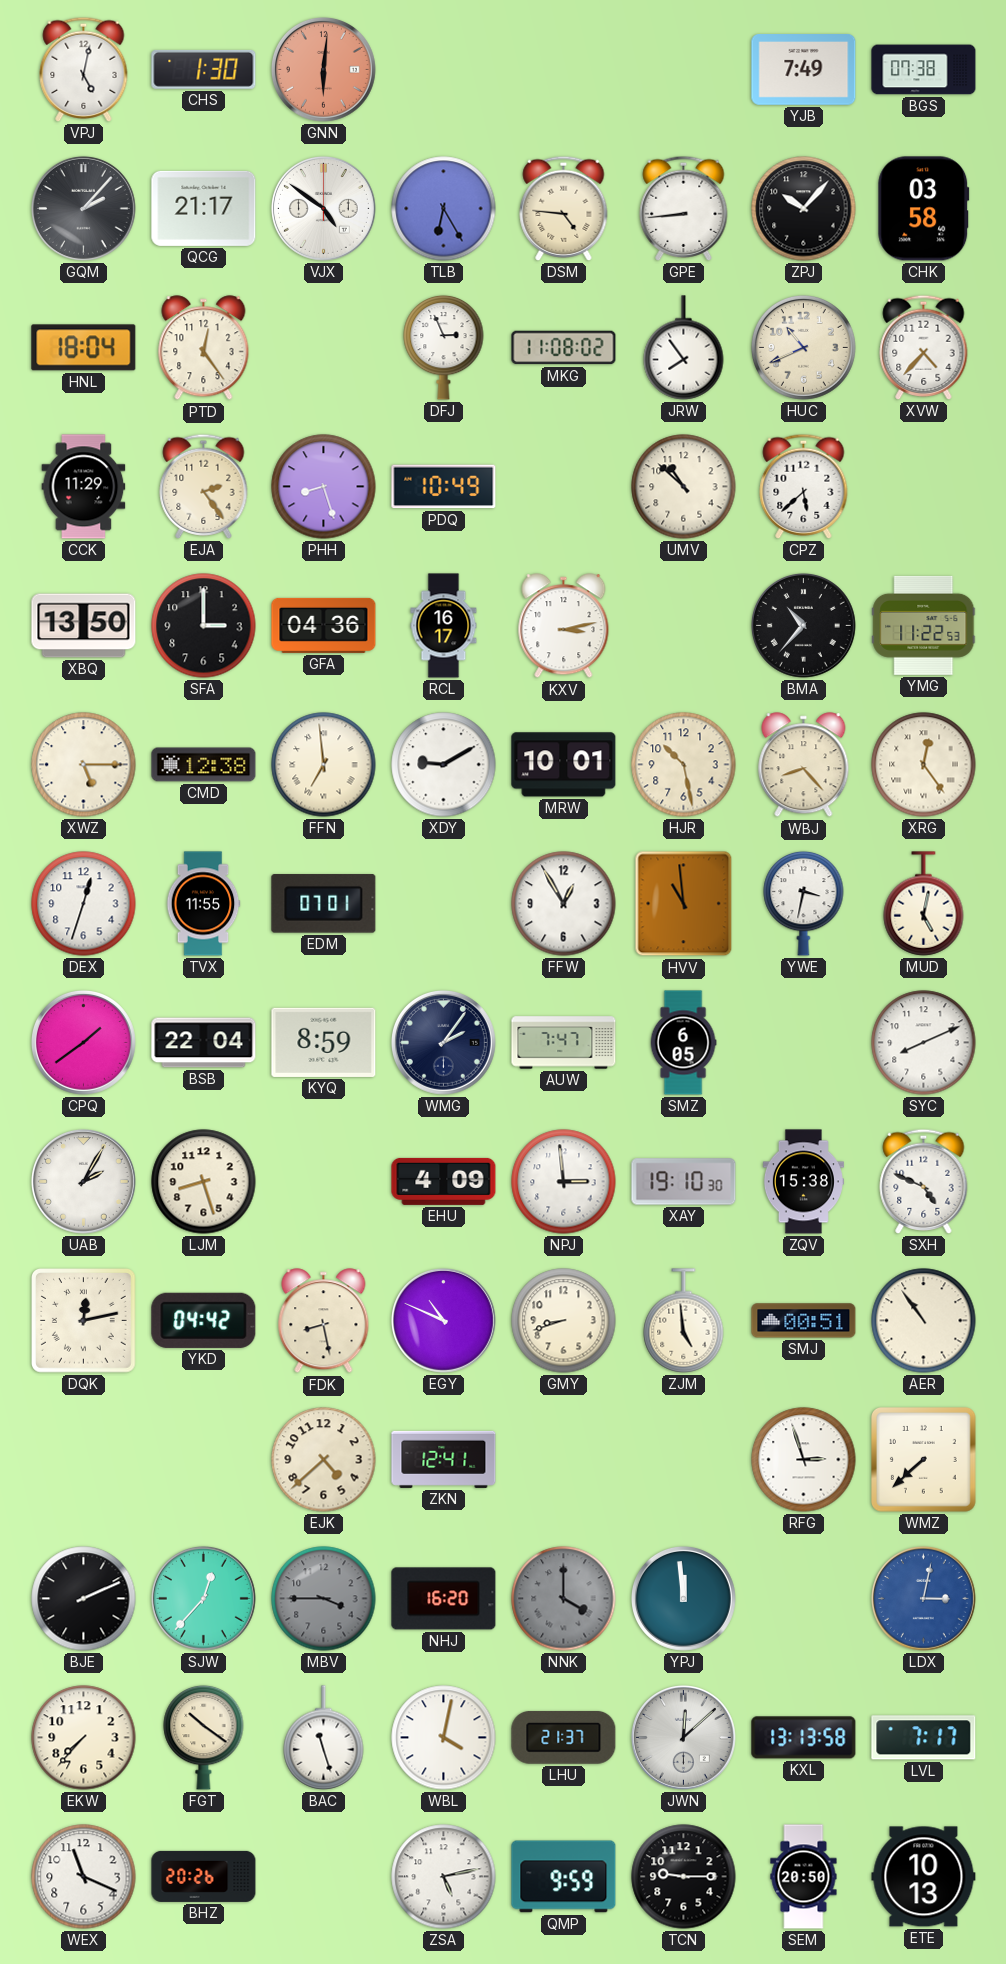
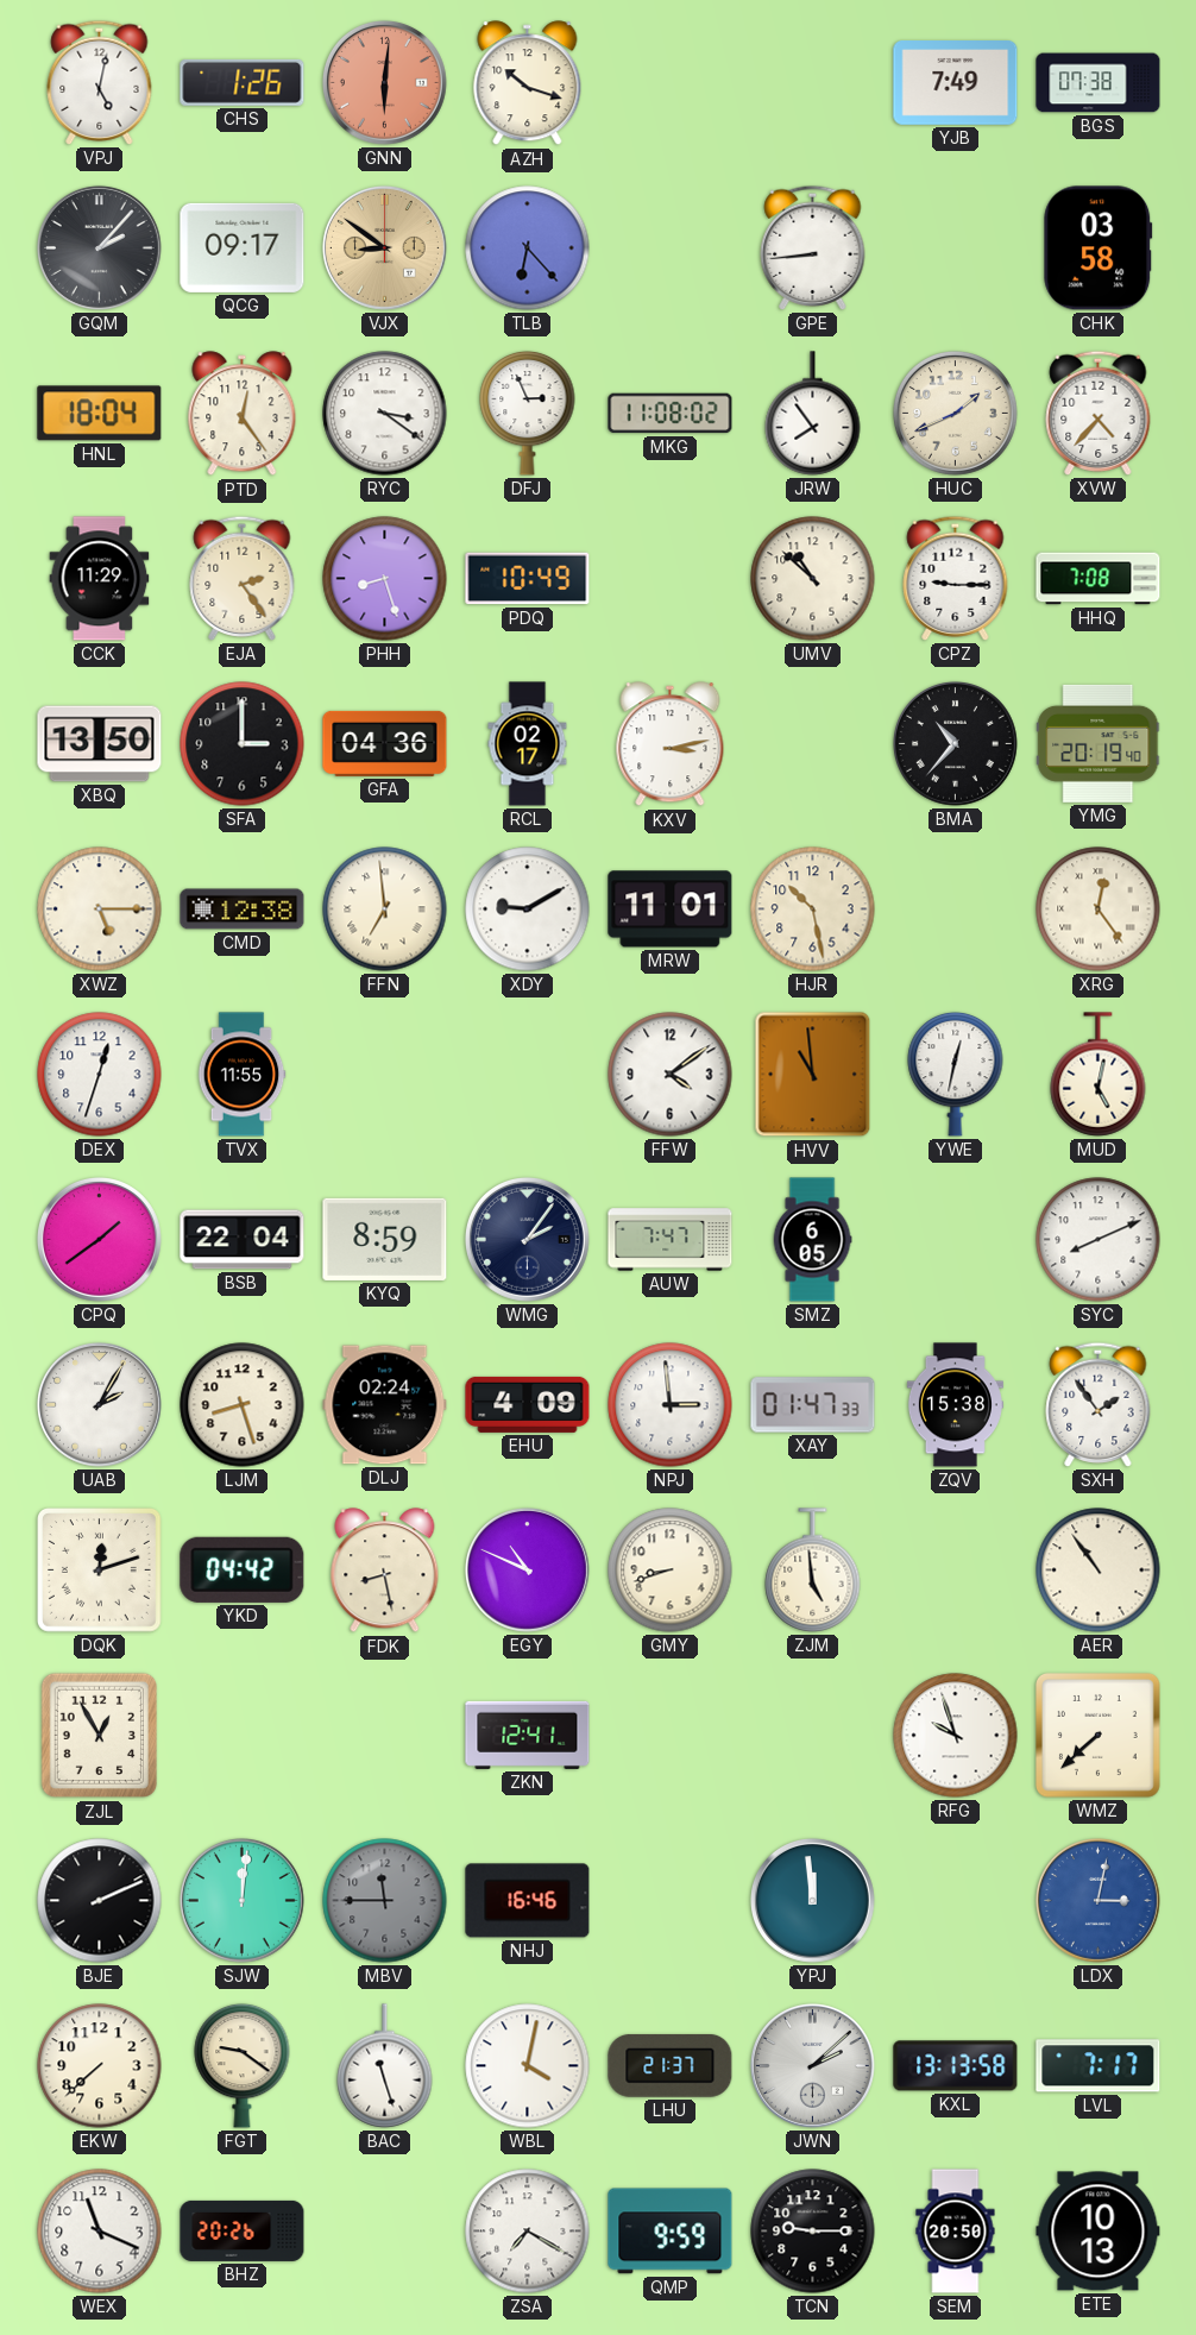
CHS: 1:30 -> 1:26 (243, 82)
AZH: none -> 10:18 (528, 83)
QCG: 21:17 -> 09:17 (243, 247)
VJX: 4:51 -> 8:51 (384, 247)
VJX dial: white -> champagne (384, 247)
TLB: 6:25 -> 6:23 (528, 248)
DSM: 4:46 -> none (564, 208)
ZPJ: 10:07 -> none (804, 209)
RYC: none -> 3:21 (385, 414)
HUC: 10:41 -> 1:41 (955, 413)
CPZ: 5:38 -> 9:15 (956, 578)
HHQ: none -> 7:08 (1099, 579)
RCL: 16:17 -> 02:17 (528, 744)
YMG: 11:22 -> 20:19 (1099, 743)
MRW: 10:01 -> 11:01 (671, 910)
WBJ: 8:23 -> none (804, 765)
EDM: 07:01 -> none (324, 904)
FFW: 12:55 -> 4:09 (671, 1075)
YWE: 3:32 -> 12:32 (956, 1074)
DLJ: none -> 02:24 (385, 1405)
XAY: 19:10 -> 01:47 (813, 1405)
SXH: 4:49 -> 1:54 (1099, 1404)
DQK: 12:13 -> 12:12 (100, 1571)
SMJ: 00:51 -> none (804, 1321)
ZJL: none -> 12:55 (100, 1736)
EJK: 4:38 -> none (324, 1460)
RFG: 2:57 -> 9:57 (956, 1736)
SJW: 12:37 -> 12:01 (241, 1900)
MBV: 3:45 -> 11:45 (385, 1901)
NHJ: 16:20 -> 16:46 (528, 1901)
NNK: 4:00 -> none (564, 1599)
EKW: 7:37 -> 7:38 (100, 2066)
FGT: 10:21 -> 9:21 (243, 2065)
JWN: 12:08 -> 2:08 (812, 2065)
ZSA: 5:13 -> 7:20 (528, 2232)
